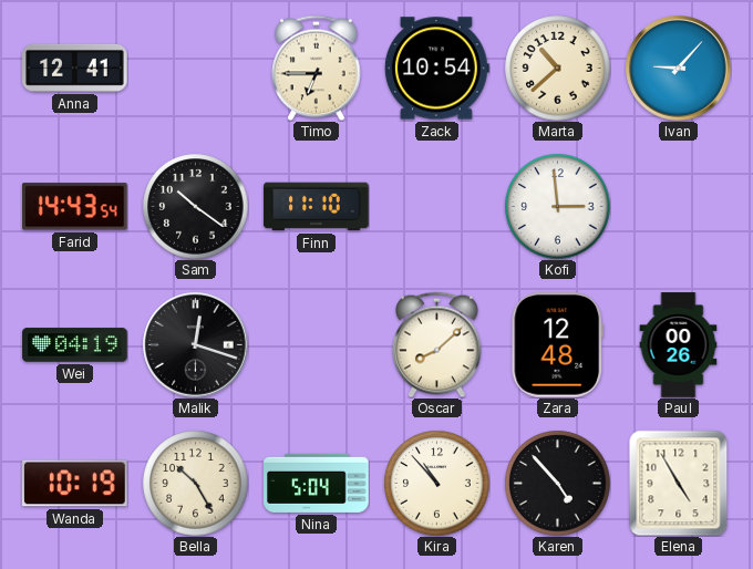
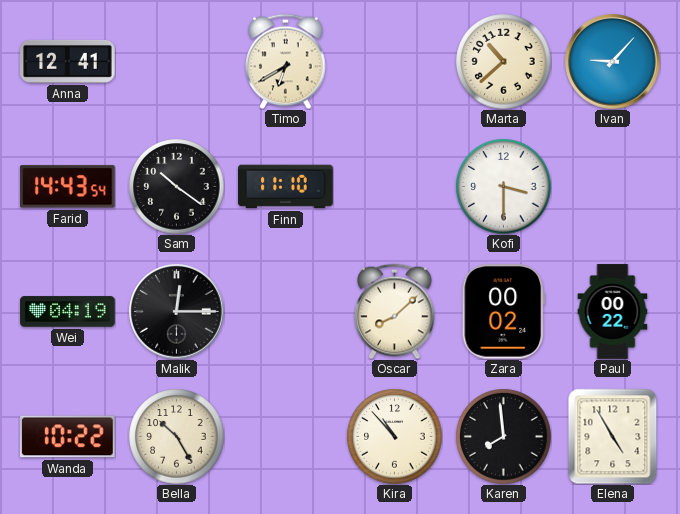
Timo: 6:45 -> 6:40 (286, 61)
Zack: 10:54 -> none (436, 69)
Kofi: 2:59 -> 3:30 (503, 186)
Malik: 12:18 -> 12:15 (177, 312)
Zara: 12:48 -> 00:02 (503, 312)
Paul: 00:26 -> 00:22 (613, 312)
Wanda: 10:19 -> 10:22 (68, 437)
Nina: 5:04 -> none (317, 483)
Karen: 4:53 -> 7:59 (503, 436)
